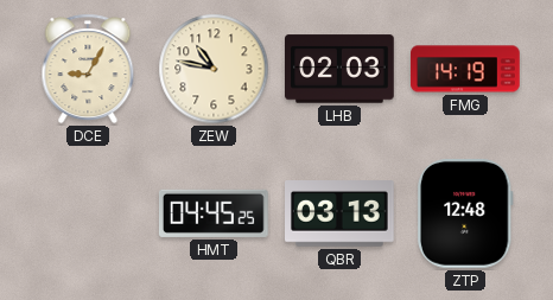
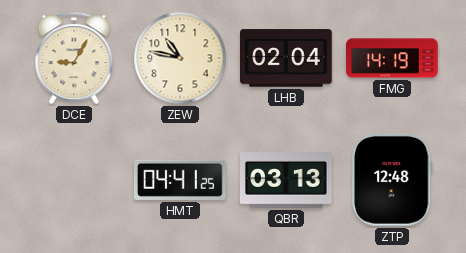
LHB: 02:03 -> 02:04 (286, 58)
HMT: 04:45 -> 04:41 (180, 180)
